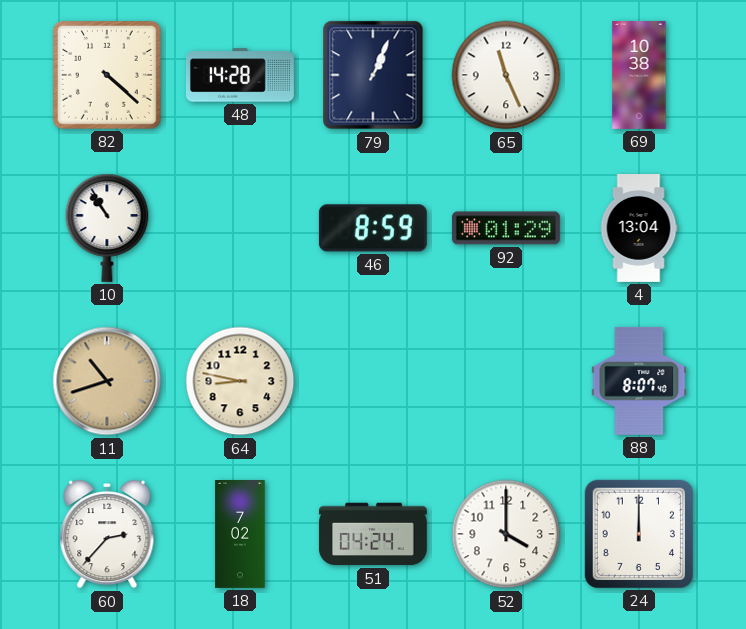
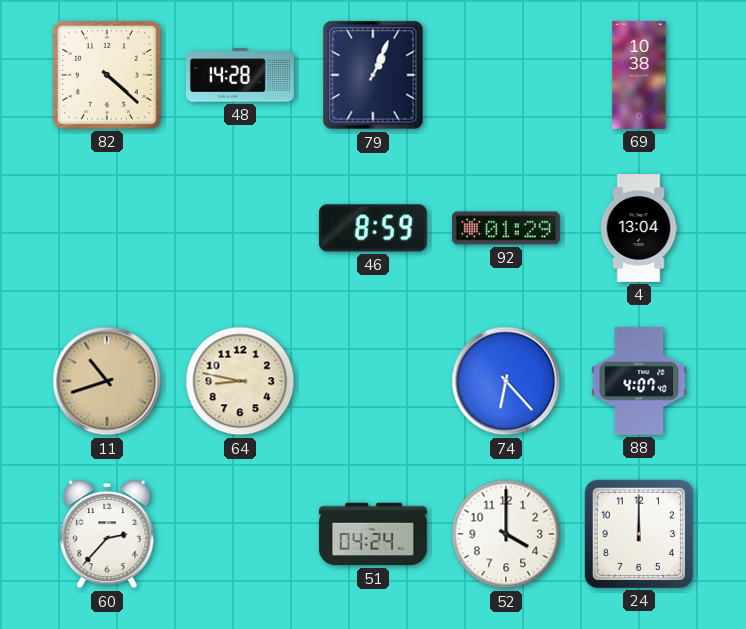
65: 11:26 -> none (506, 75)
10: 10:54 -> none (107, 228)
74: none -> 6:23 (506, 381)
88: 8:07 -> 4:07 (639, 381)
18: 7:02 -> none (240, 535)
